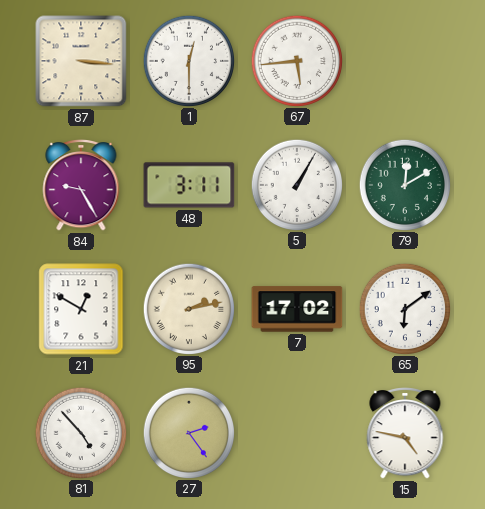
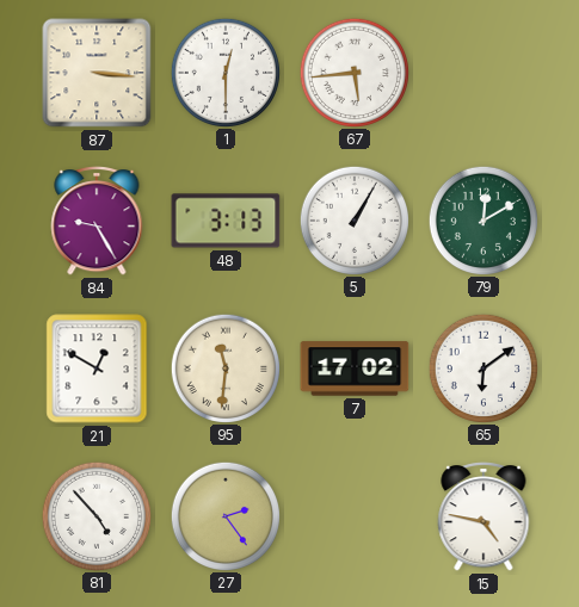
48: 3:11 -> 3:13 (226, 221)
95: 2:13 -> 11:31 (224, 367)
